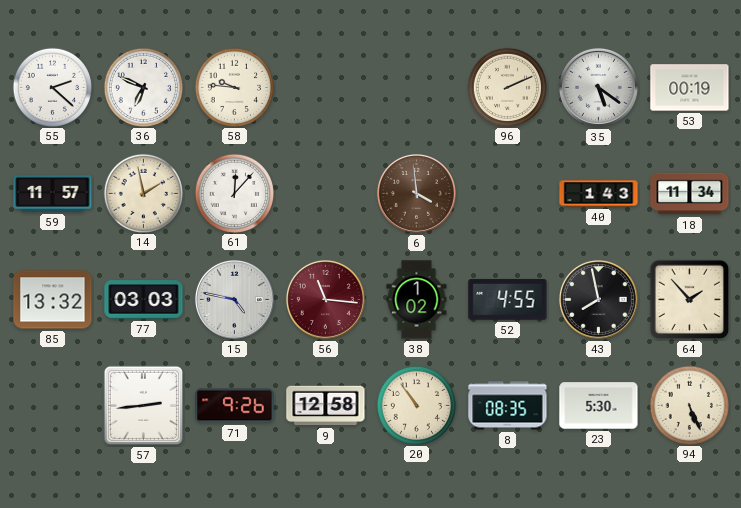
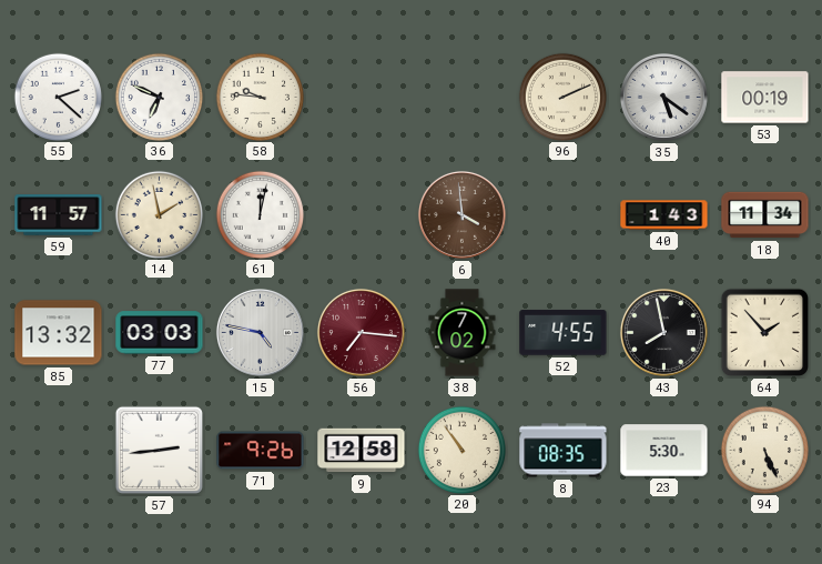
61: 12:07 -> 12:02 (260, 214)
56: 11:16 -> 7:16 (361, 332)
38: 1:02 -> 7:02 (463, 333)
